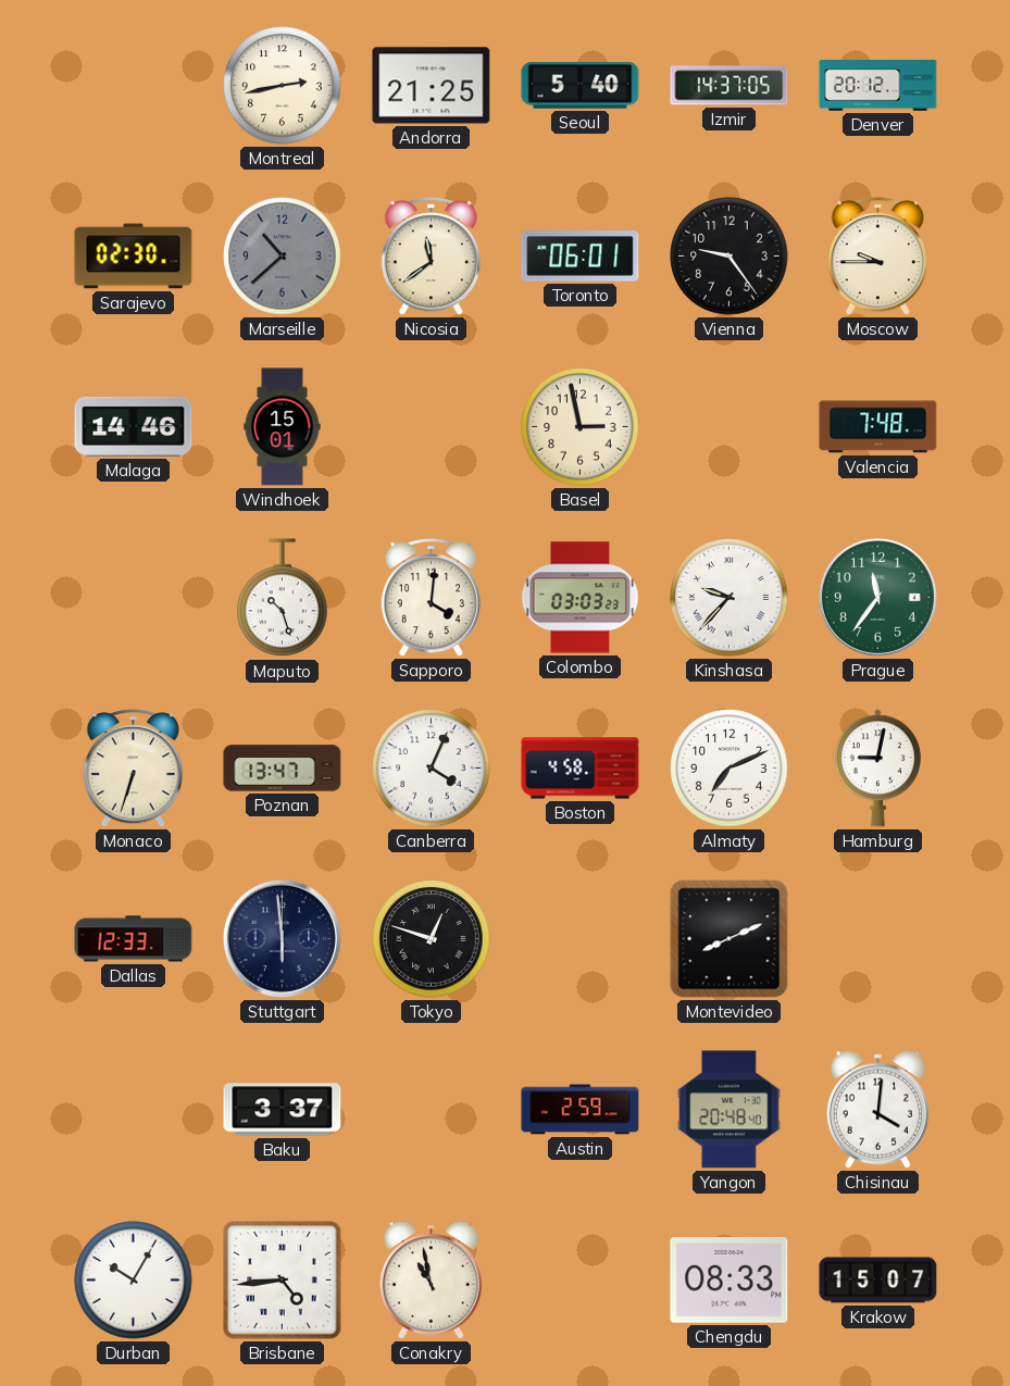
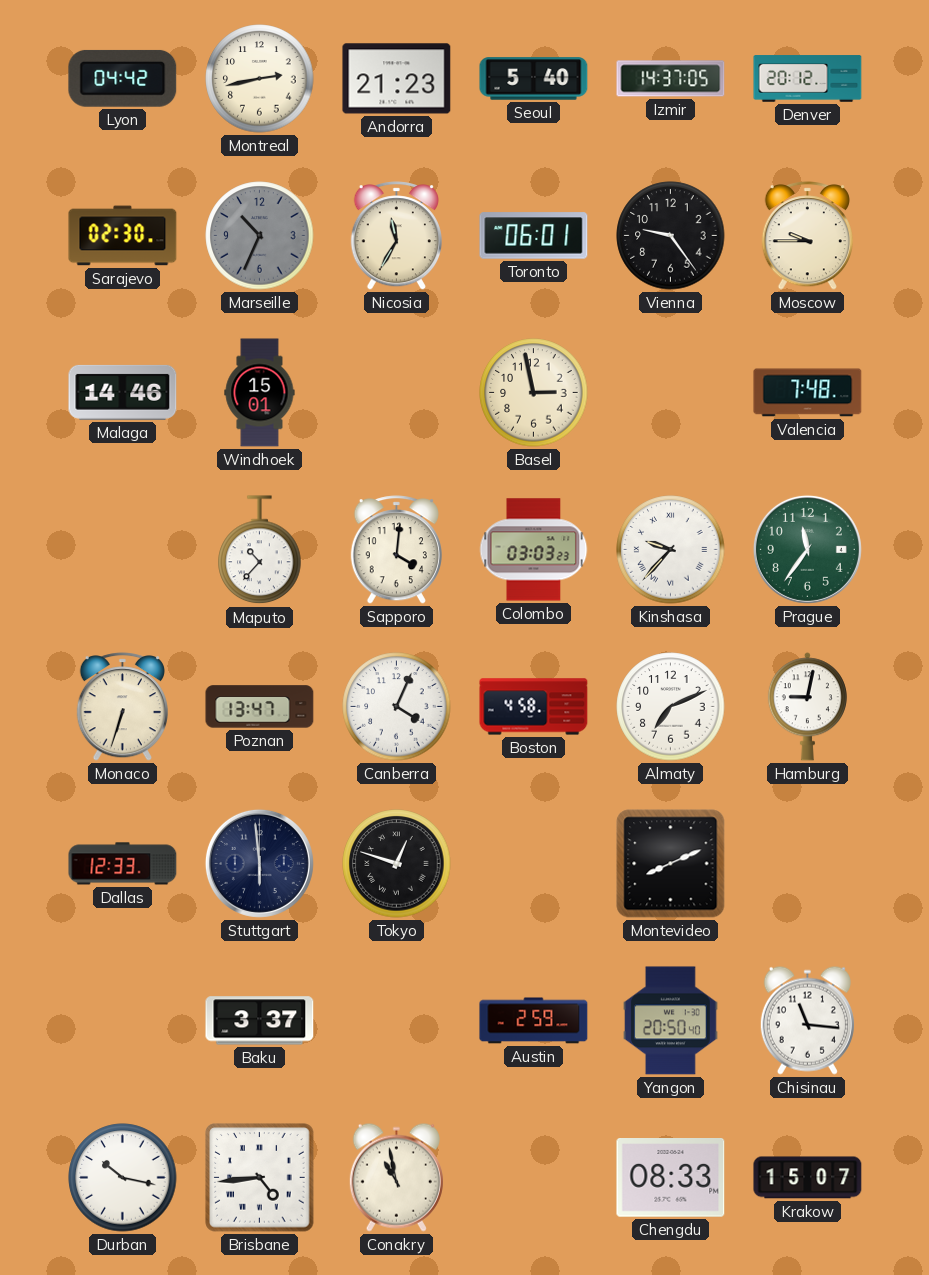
Lyon: none -> 04:42 (123, 78)
Andorra: 21:25 -> 21:23 (397, 79)
Marseille: 10:38 -> 10:34 (260, 236)
Nicosia: 11:39 -> 11:35 (396, 236)
Maputo: 10:27 -> 10:37 (260, 550)
Yangon: 20:48 -> 20:50 (671, 1021)
Chisinau: 4:01 -> 11:16 (807, 1020)
Durban: 10:05 -> 10:17 (123, 1178)
